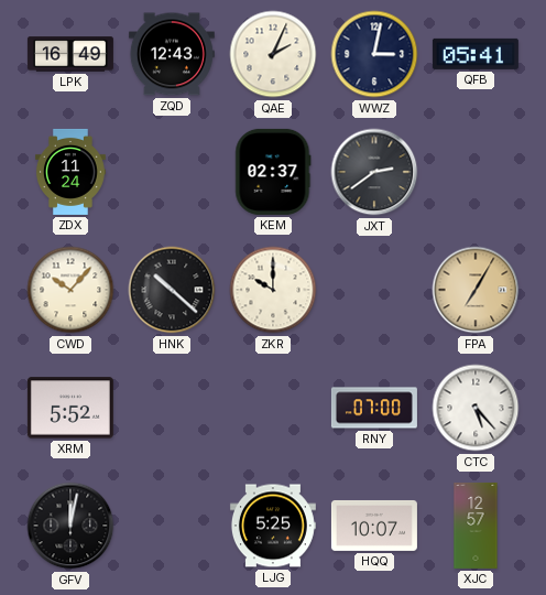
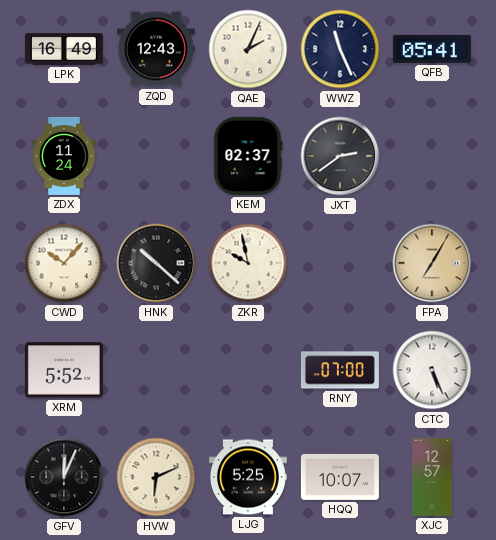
WWZ: 3:02 -> 11:26 (340, 49)
ZKR: 10:00 -> 9:58 (248, 263)
CTC: 5:23 -> 5:26 (432, 370)
GFV: 12:02 -> 12:04 (64, 477)
HVW: none -> 6:11 (156, 477)
